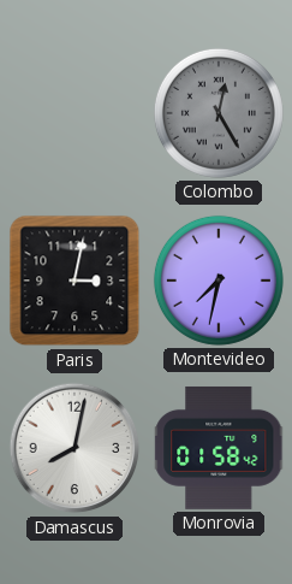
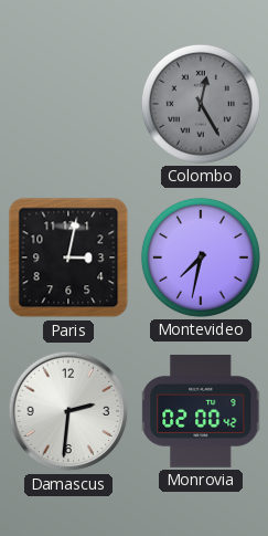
Damascus: 8:02 -> 2:31 (68, 411)
Monrovia: 01:58 -> 02:00 (202, 411)
